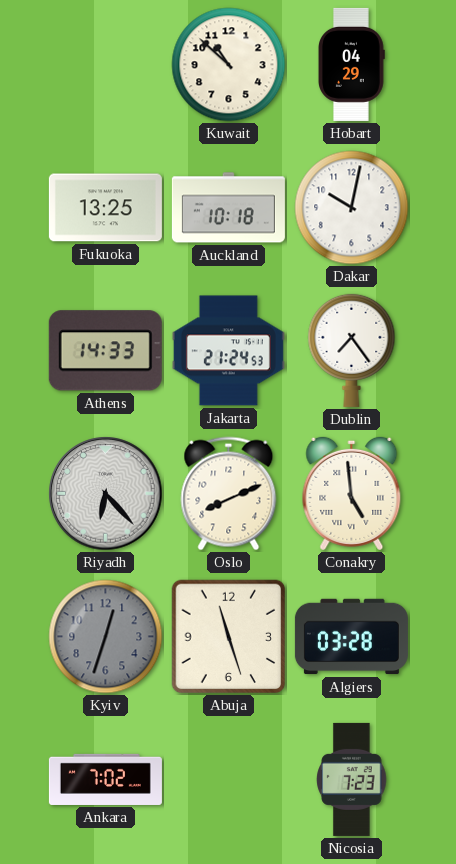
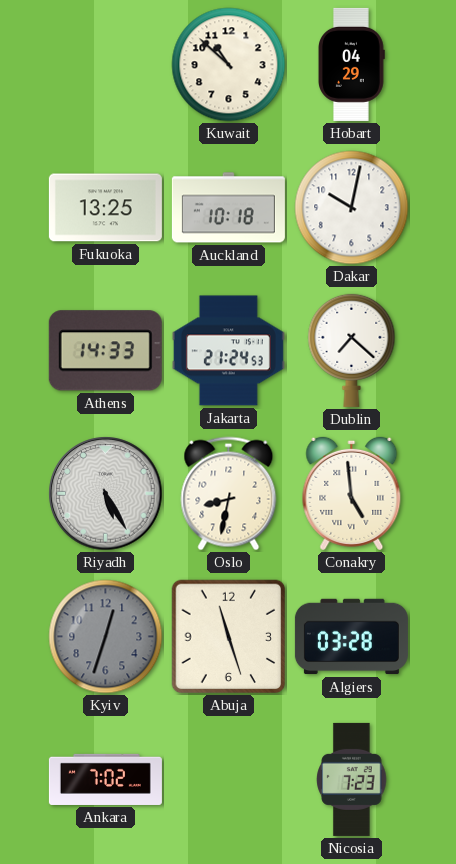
Dublin: 7:24 -> 7:22 (352, 350)
Riyadh: 6:23 -> 5:25 (106, 494)
Oslo: 8:11 -> 8:32 (229, 494)
